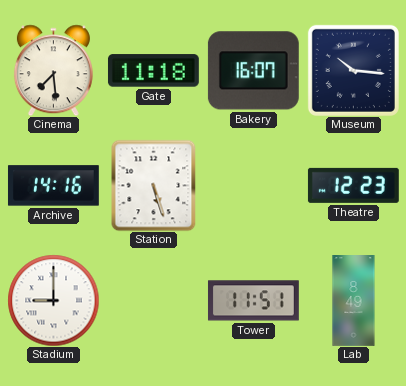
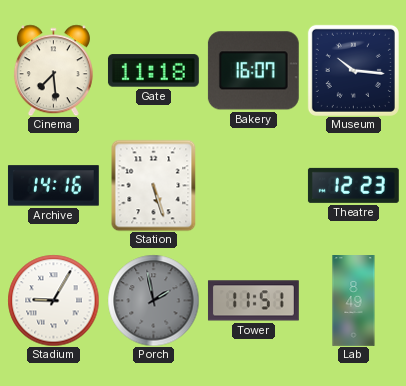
Stadium: 9:00 -> 9:05 (53, 300)
Porch: none -> 1:58 (153, 300)
